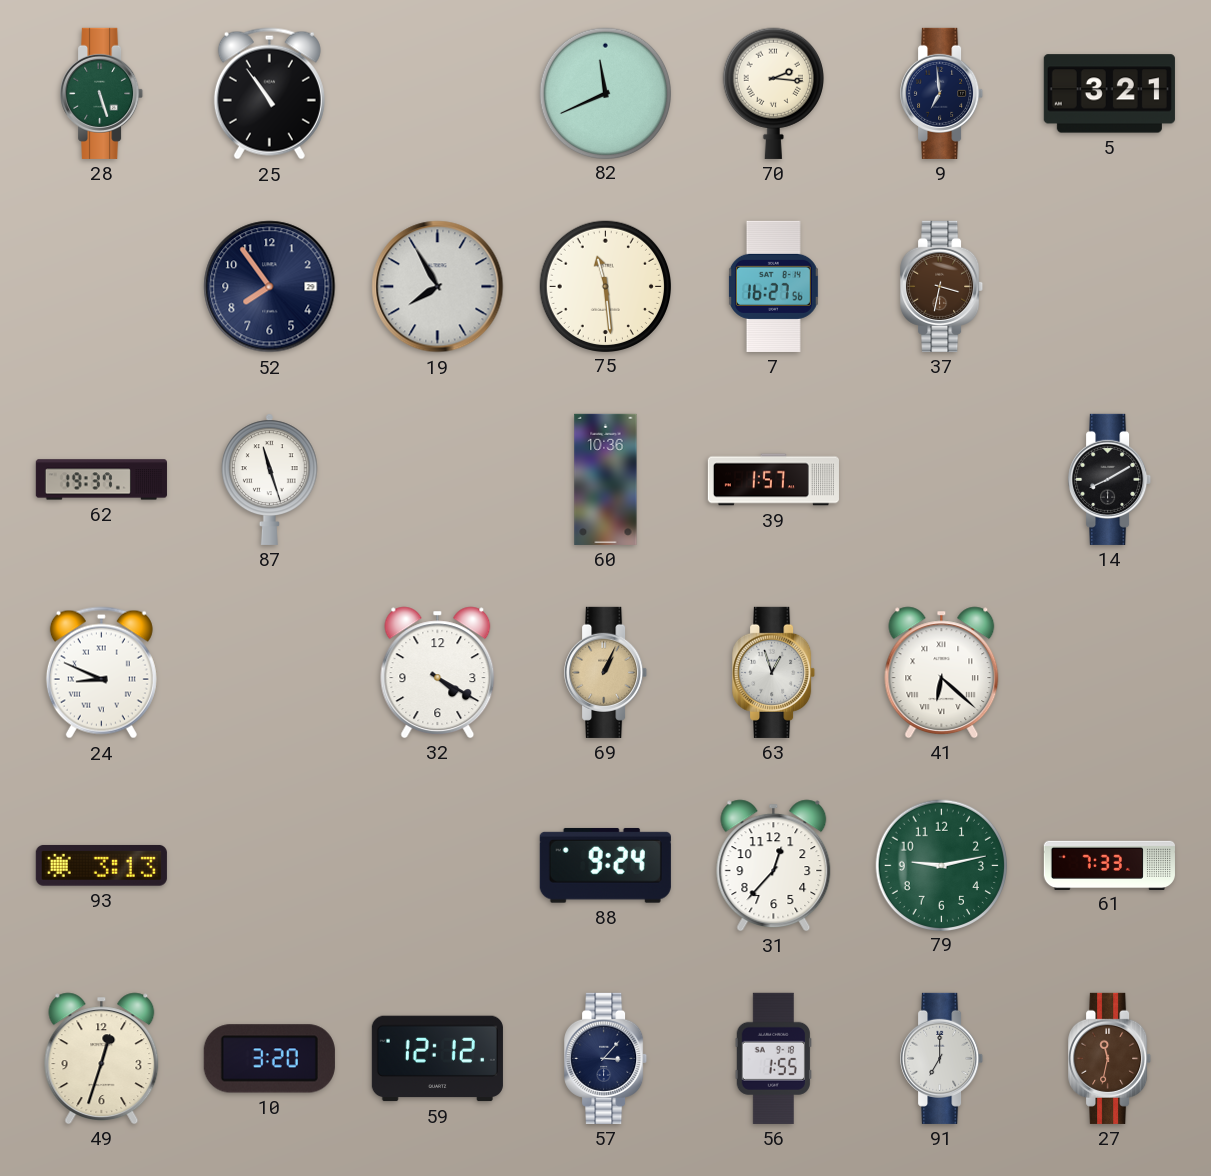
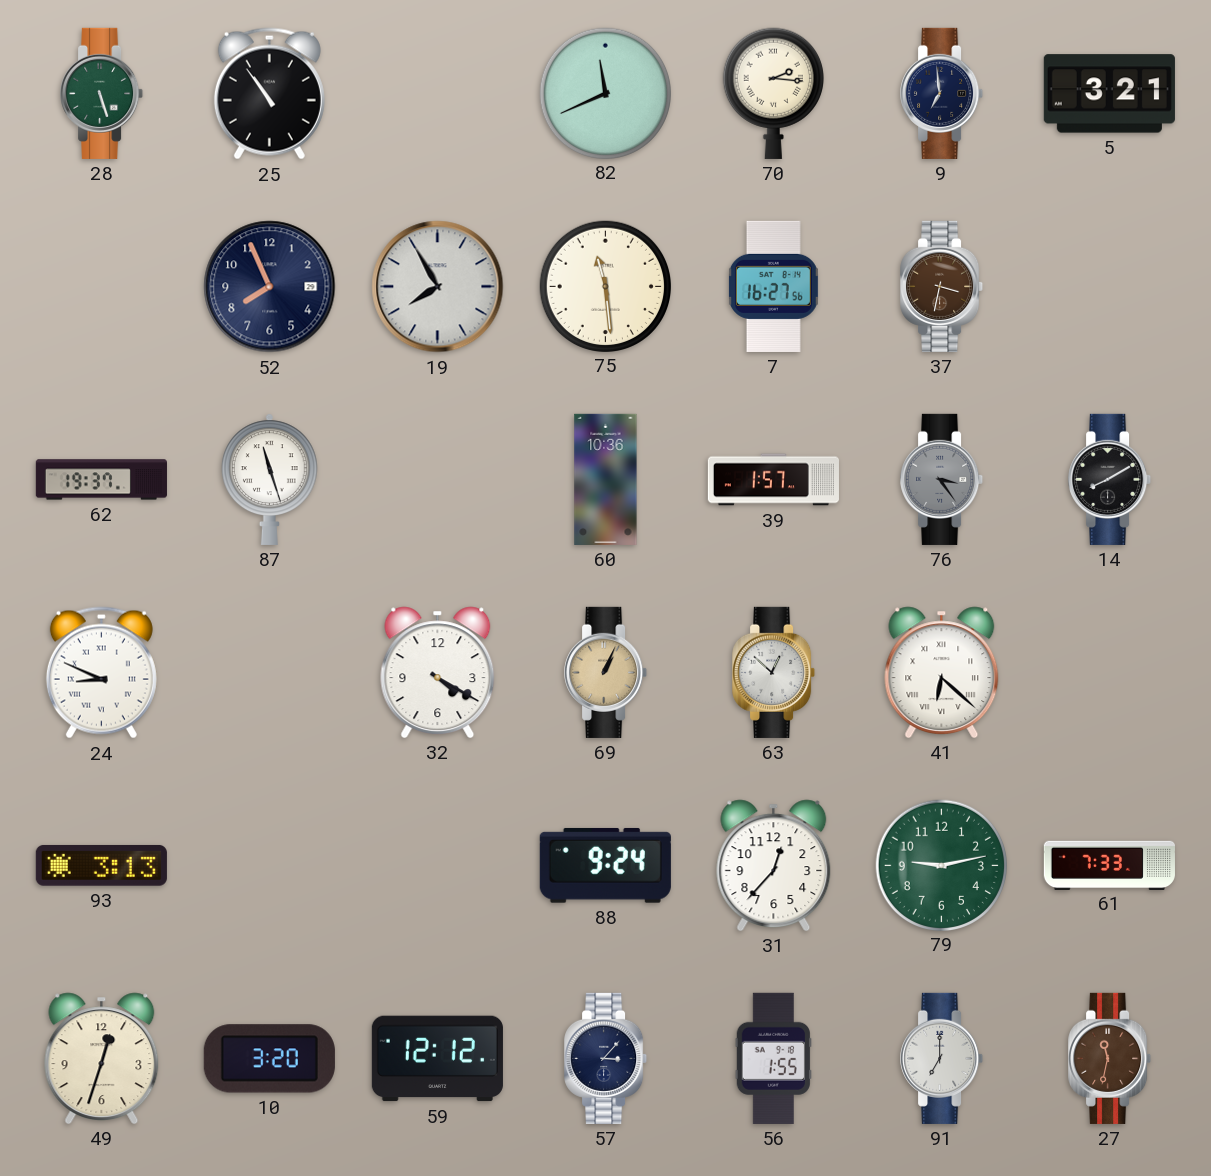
52: 7:54 -> 7:56 (270, 287)
76: none -> 3:24 (942, 479)
63: 12:57 -> 12:52 (774, 672)
